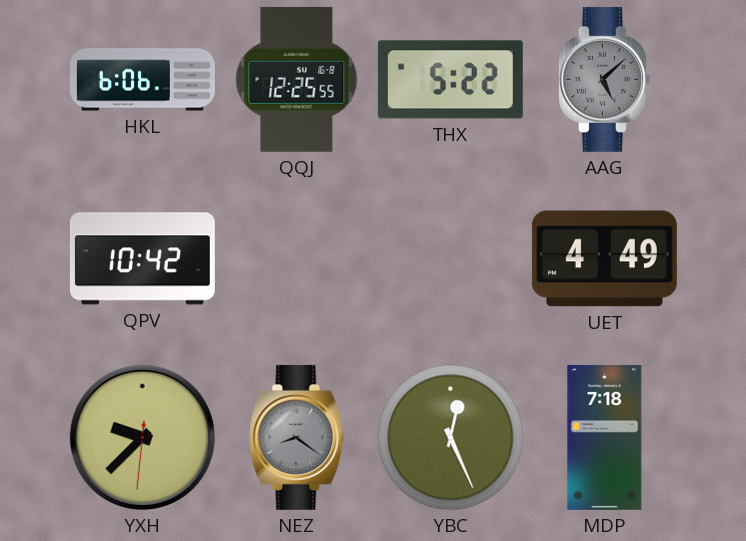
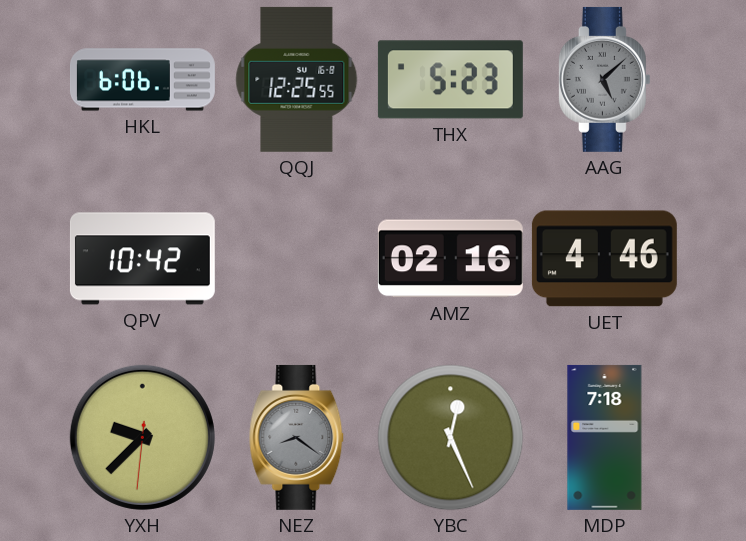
THX: 5:22 -> 5:23 (450, 80)
AMZ: none -> 02:16 (450, 259)
UET: 4:49 -> 4:46 (604, 259)
